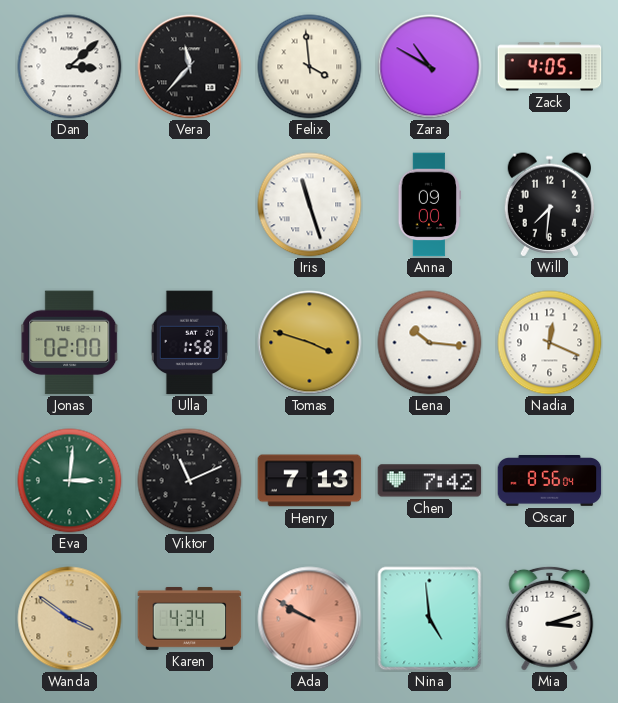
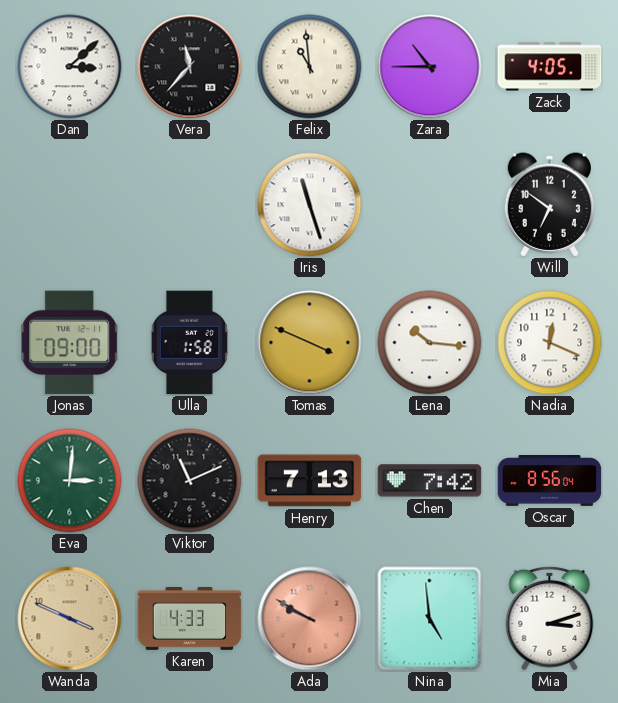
Felix: 3:59 -> 10:59 (310, 67)
Zara: 10:50 -> 10:45 (430, 67)
Anna: 09:00 -> none (430, 205)
Will: 7:31 -> 6:51 (550, 205)
Jonas: 02:00 -> 09:00 (70, 343)
Tomas: 3:48 -> 3:49 (310, 343)
Wanda: 3:51 -> 3:49 (70, 619)
Karen: 4:34 -> 4:33 (190, 618)
